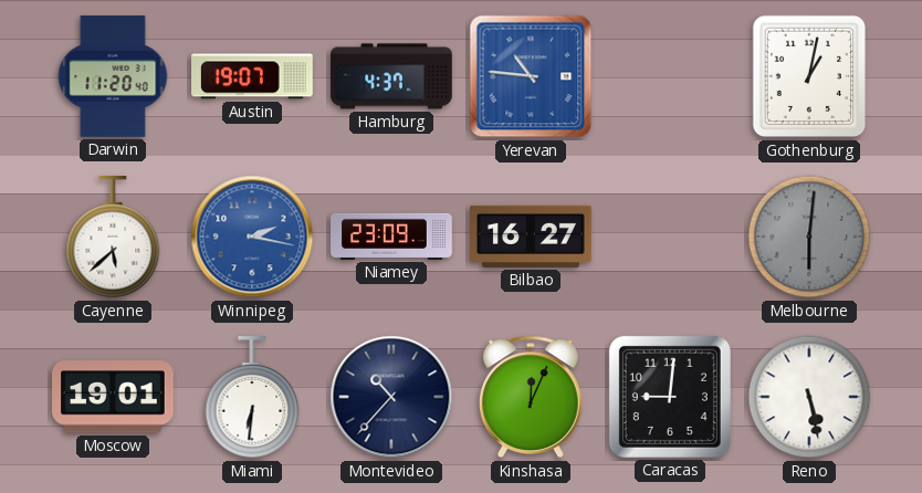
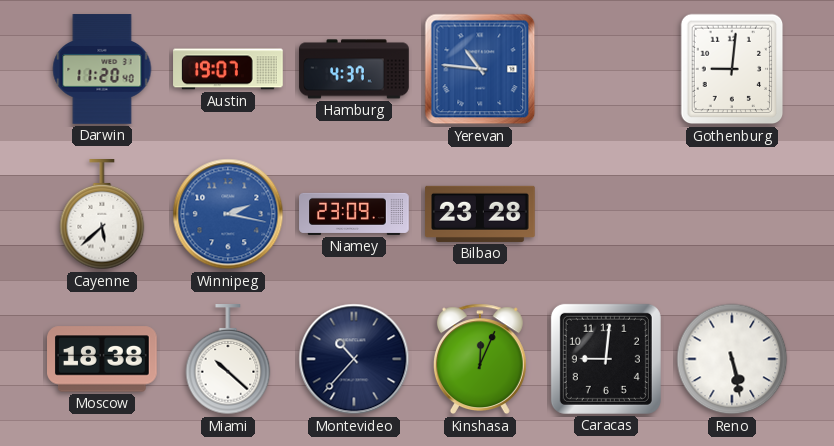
Gothenburg: 1:02 -> 9:01 (732, 69)
Bilbao: 16:27 -> 23:28 (480, 214)
Melbourne: 6:01 -> none (809, 237)
Moscow: 19:01 -> 18:38 (103, 359)
Miami: 6:31 -> 10:22 (228, 360)
